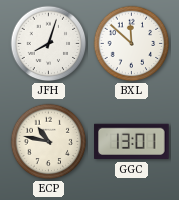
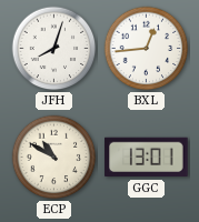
BXL: 11:52 -> 12:44 (147, 49)
ECP: 10:47 -> 10:50 (54, 158)
